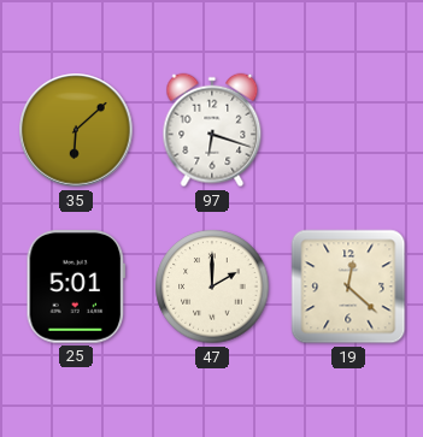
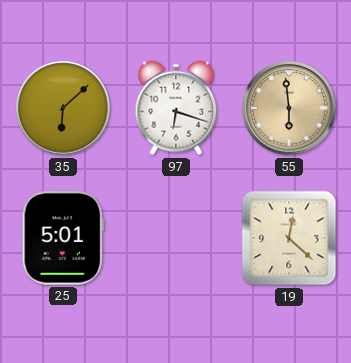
55: none -> 5:59 (289, 108)
47: 2:00 -> none (212, 287)
